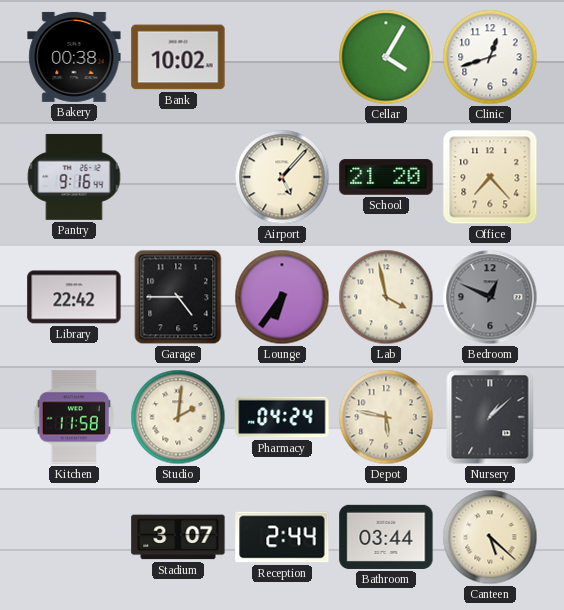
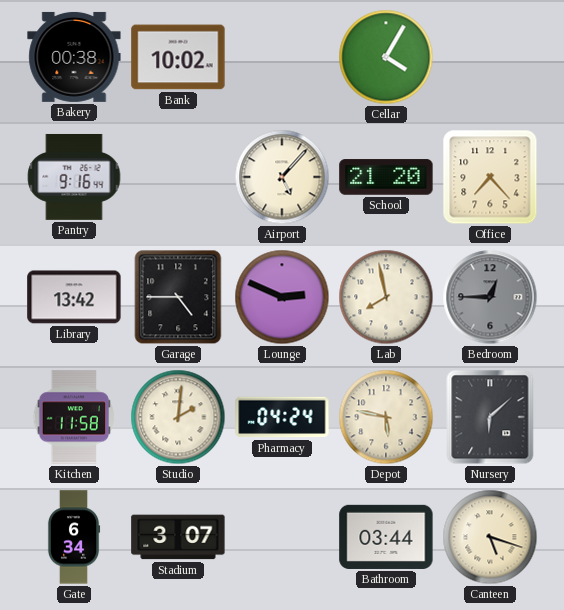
Clinic: 12:42 -> none (490, 57)
Library: 22:42 -> 13:42 (74, 297)
Lounge: 6:36 -> 2:49 (282, 297)
Lab: 3:58 -> 7:58 (386, 297)
Bedroom: 12:49 -> 12:45 (490, 297)
Nursery: 1:08 -> 6:08 (490, 417)
Gate: none -> 6:34 (74, 537)
Reception: 2:44 -> none (282, 537)
Canteen: 5:22 -> 5:18 (490, 537)
